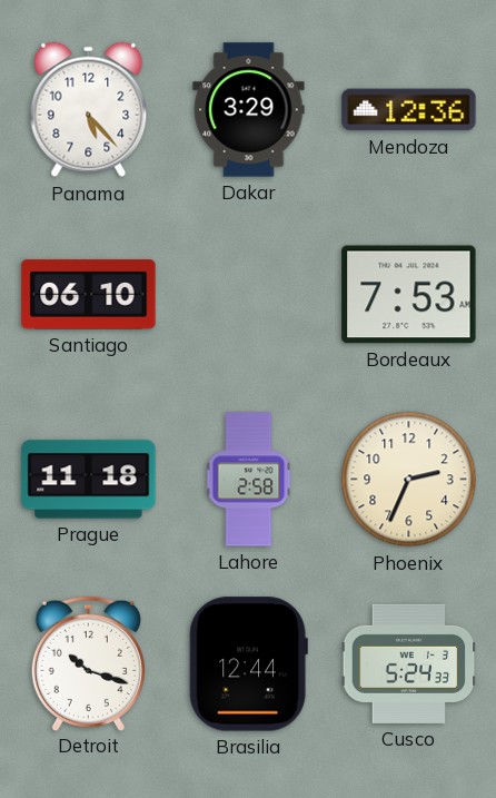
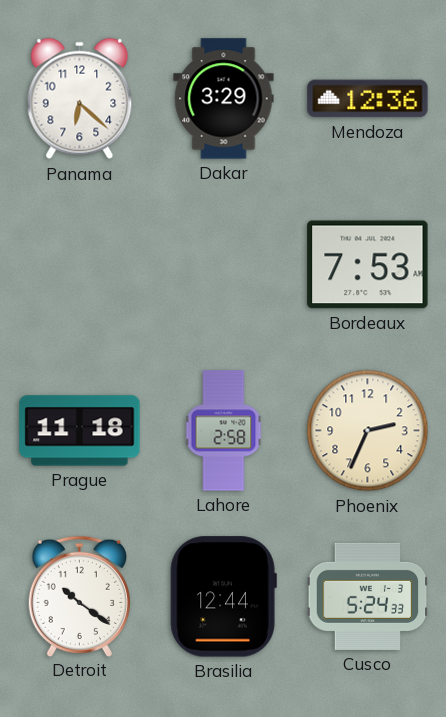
Panama: 5:23 -> 6:22 (80, 99)
Santiago: 06:10 -> none (89, 295)
Detroit: 10:18 -> 10:21 (79, 596)
